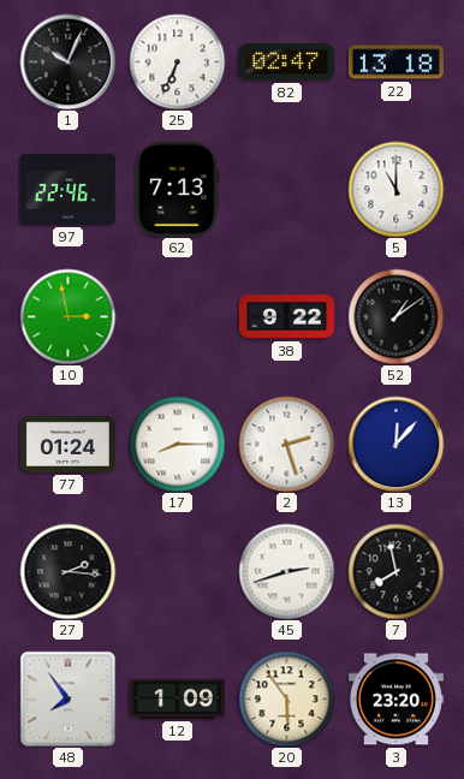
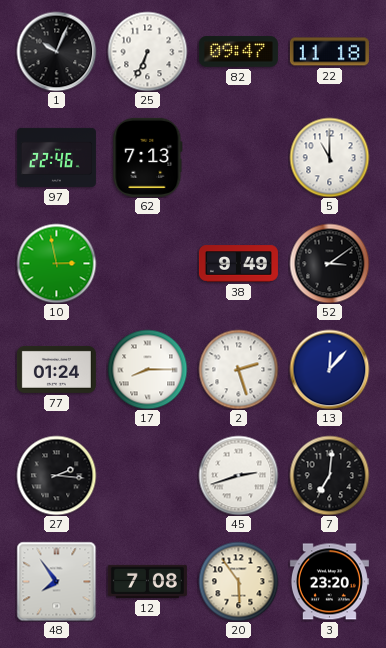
82: 02:47 -> 09:47 (238, 52)
22: 13:18 -> 11:18 (329, 52)
38: 9:22 -> 9:49 (238, 264)
52: 1:09 -> 3:09 (329, 263)
7: 7:58 -> 7:01 (329, 475)
12: 1:09 -> 7:08 (147, 581)
